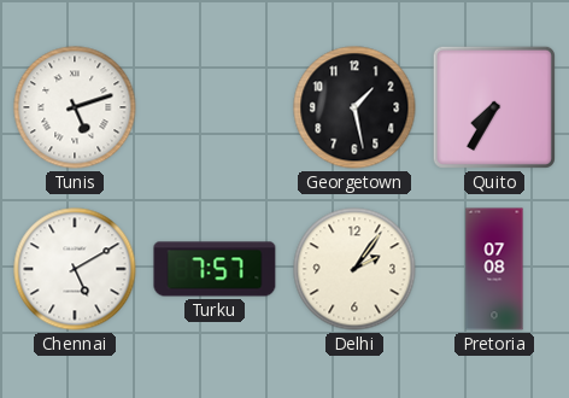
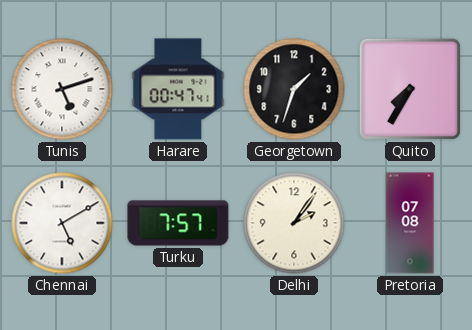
Harare: none -> 00:47 (178, 89)
Georgetown: 1:28 -> 1:33 (294, 89)
